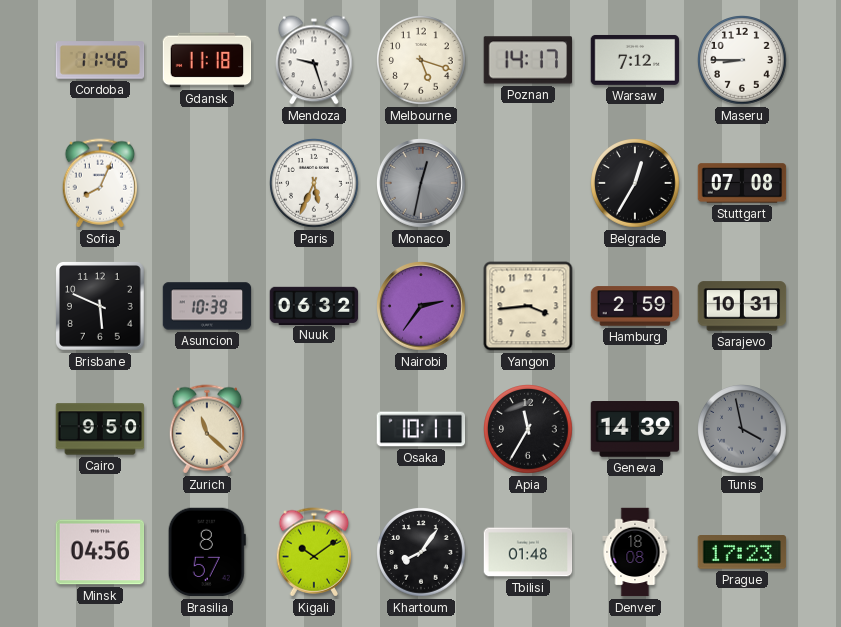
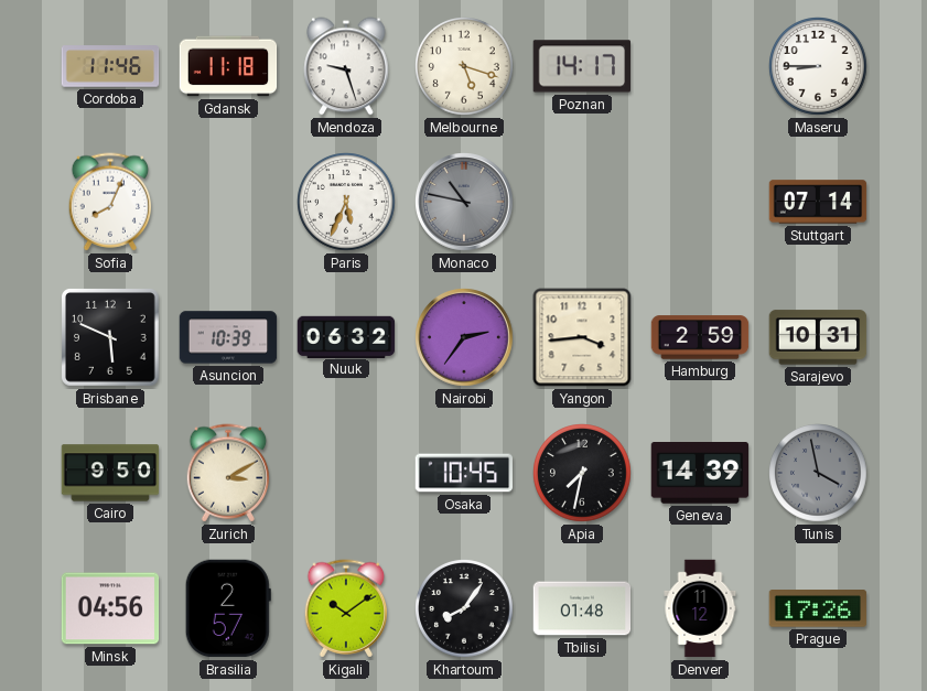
Warsaw: 7:12 -> none (635, 60)
Monaco: 12:32 -> 10:47 (464, 202)
Belgrade: 12:35 -> none (635, 183)
Stuttgart: 07:08 -> 07:14 (818, 202)
Zurich: 11:22 -> 3:10 (228, 473)
Osaka: 10:11 -> 10:45 (464, 473)
Apia: 11:35 -> 7:32 (582, 473)
Brasilia: 8:57 -> 2:57 (228, 608)
Denver: 18:08 -> 11:12 (700, 608)
Prague: 17:23 -> 17:26 (818, 608)
